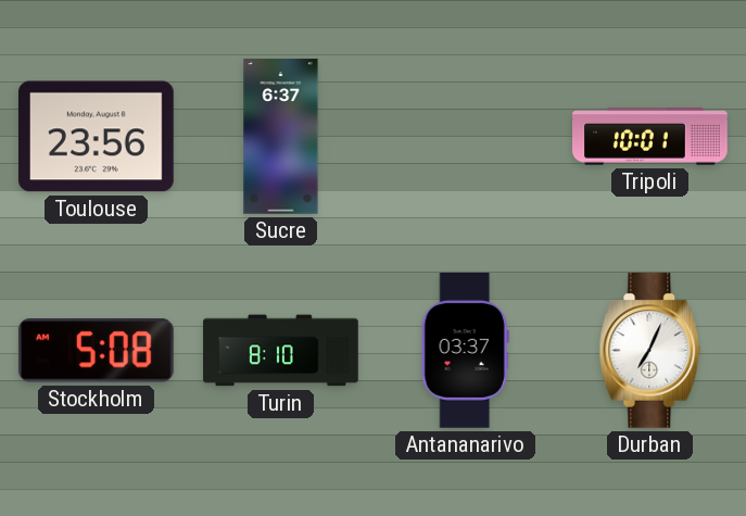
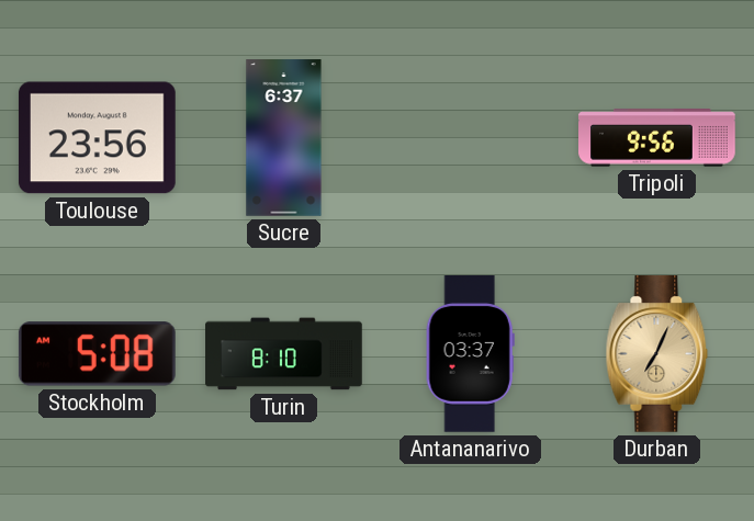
Tripoli: 10:01 -> 9:56 (657, 138)
Durban dial: white -> champagne (657, 354)
